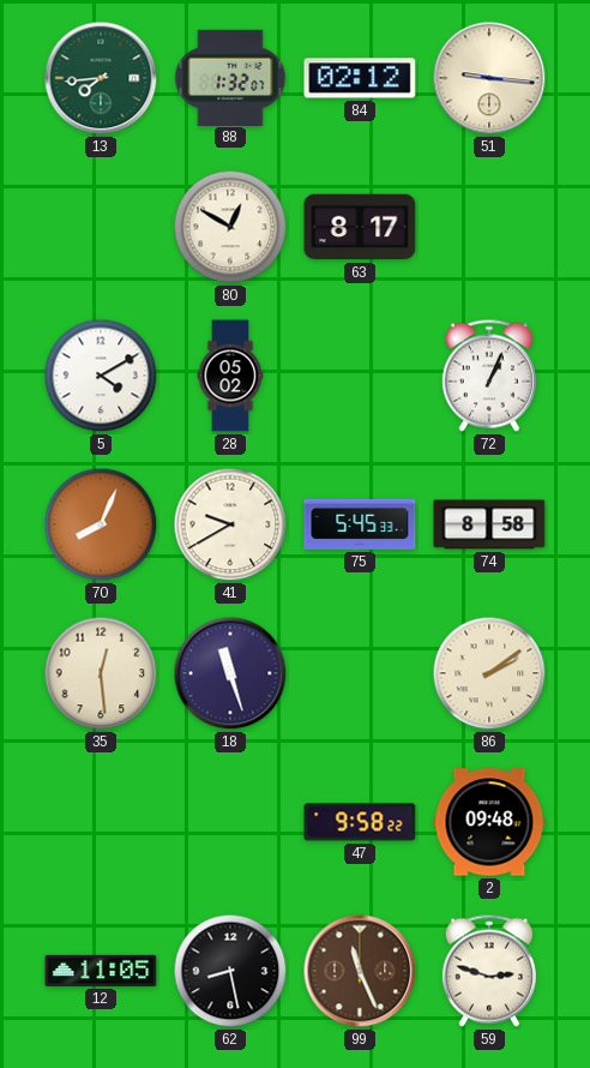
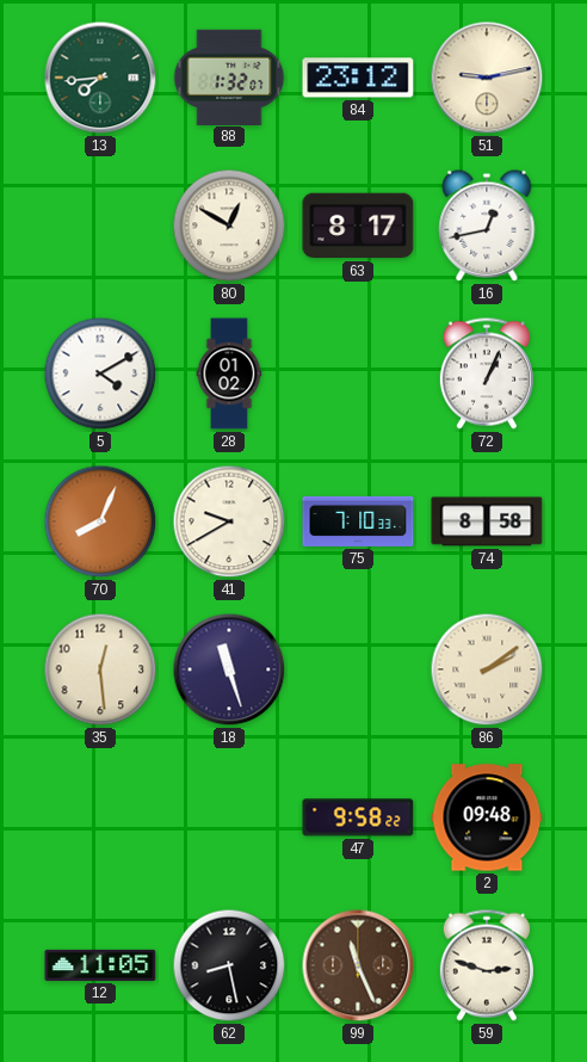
84: 02:12 -> 23:12 (358, 78)
51: 9:16 -> 9:13 (487, 78)
16: none -> 12:43 (487, 226)
28: 05:02 -> 01:02 (229, 373)
75: 5:45 -> 7:10 (358, 521)
